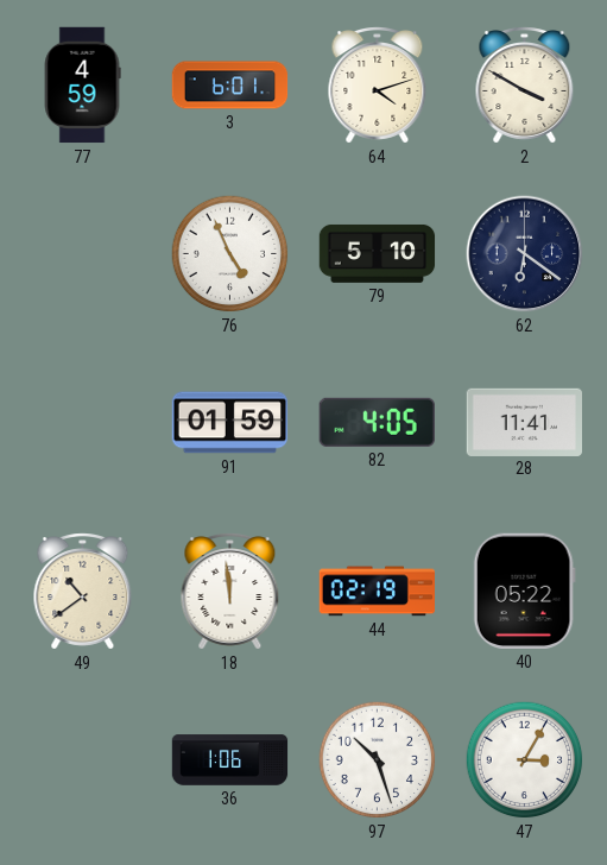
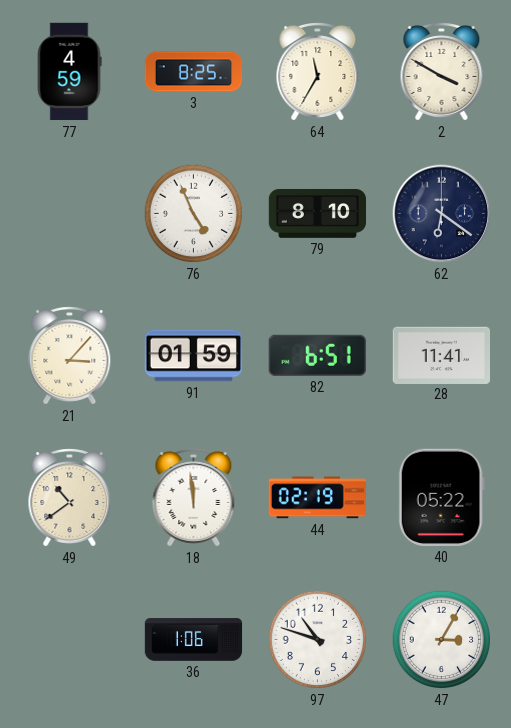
3: 6:01 -> 8:25 (194, 72)
64: 4:12 -> 11:35 (318, 72)
79: 5:10 -> 8:10 (318, 213)
21: none -> 3:07 (70, 356)
82: 4:05 -> 6:51 (317, 355)
97: 10:27 -> 10:48 (318, 640)
